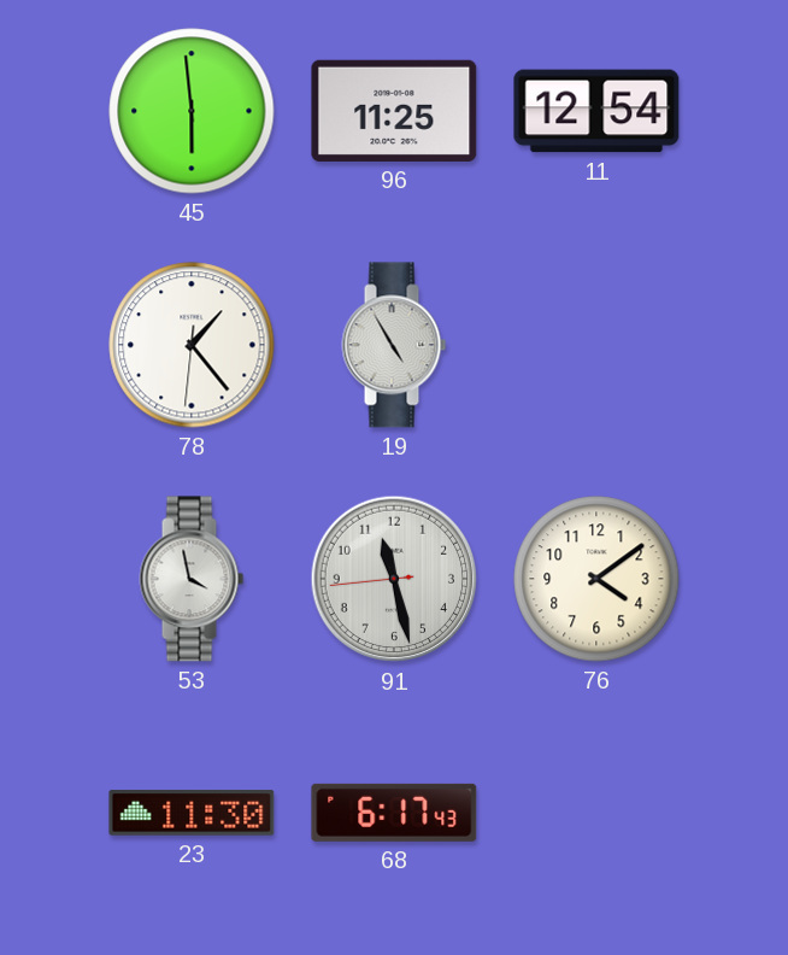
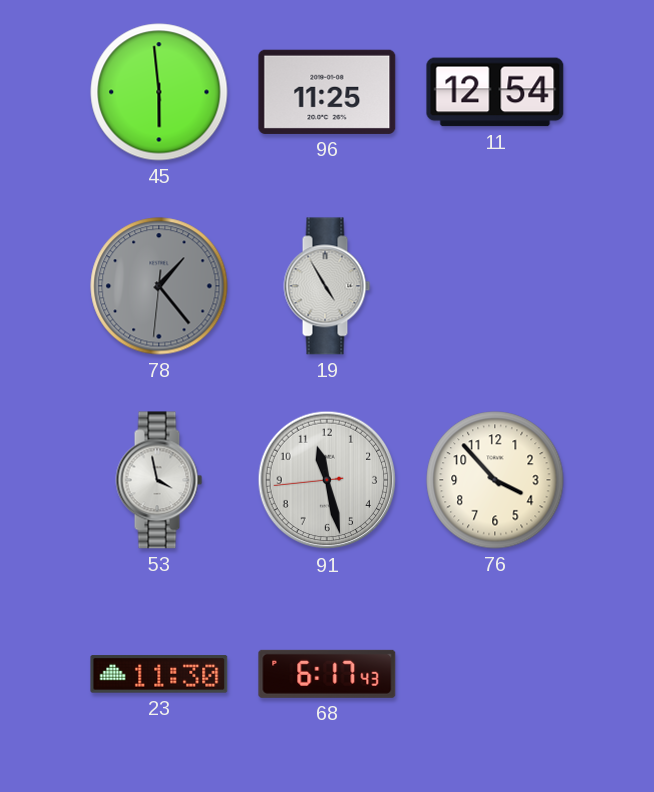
78 dial: white -> grey (159, 286)
76: 4:09 -> 3:53 (495, 480)
